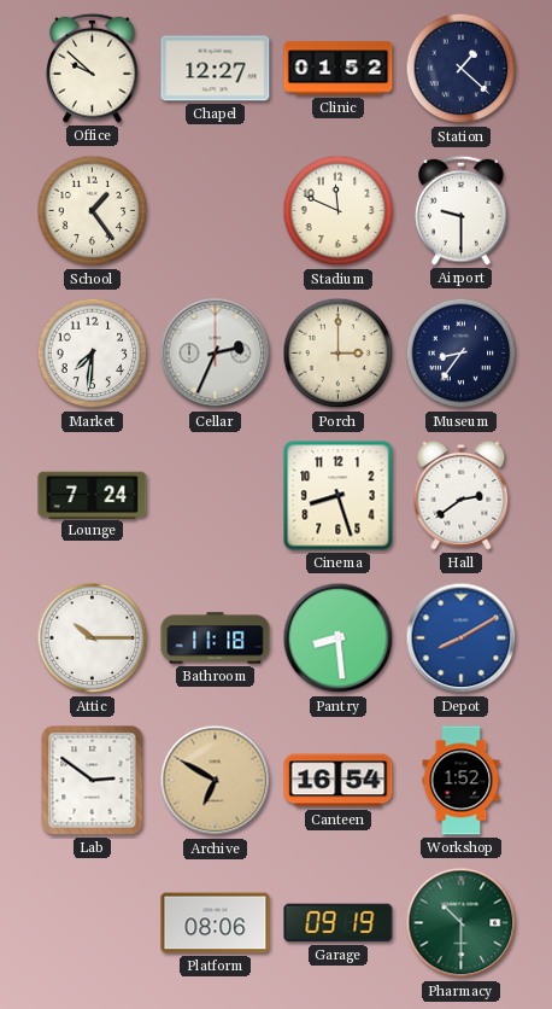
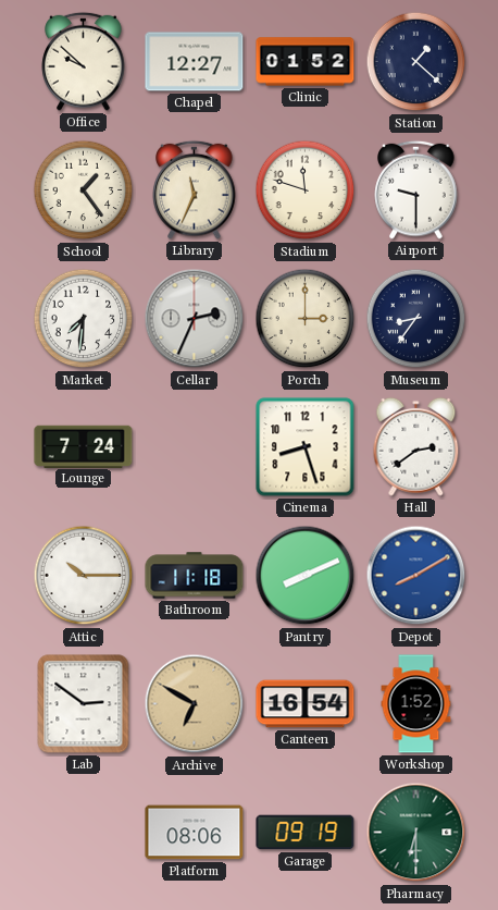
Library: none -> 11:34 (195, 189)
Stadium: 11:49 -> 11:48 (306, 190)
Pantry: 8:29 -> 8:11 (306, 576)
Pharmacy: 10:30 -> 6:30 (416, 833)
